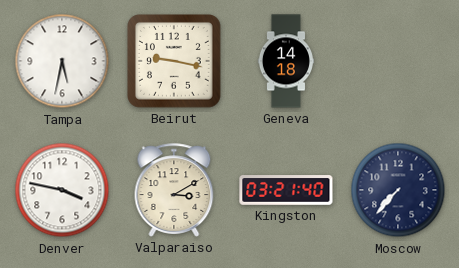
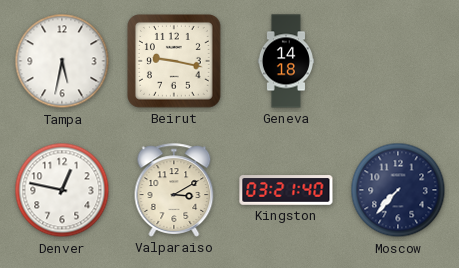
Denver: 3:47 -> 12:47 (62, 190)
